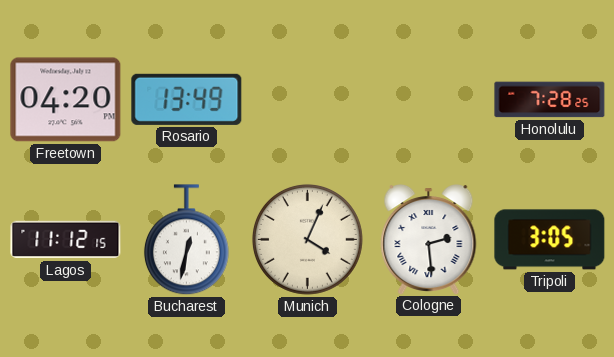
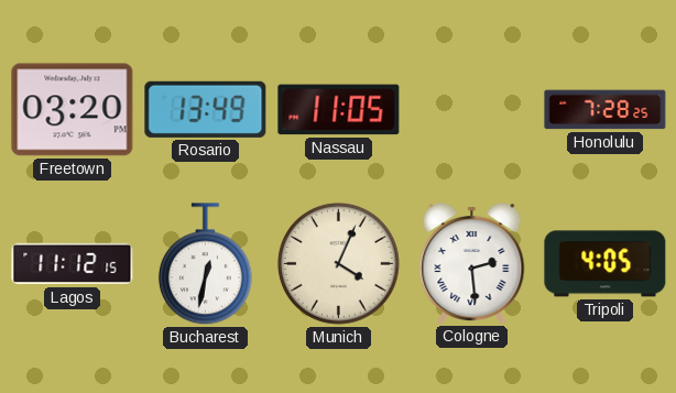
Freetown: 04:20 -> 03:20 (73, 110)
Nassau: none -> 11:05 (339, 110)
Tripoli: 3:05 -> 4:05 (606, 264)
